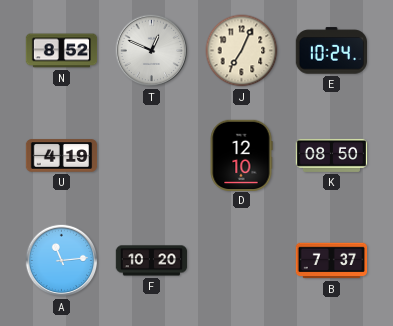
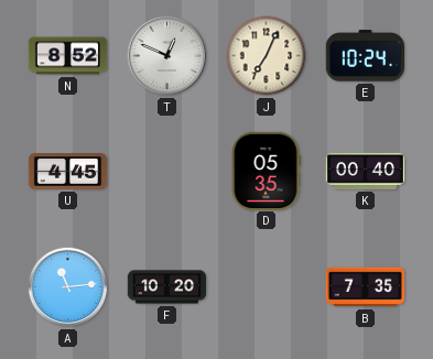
U: 4:19 -> 4:45 (68, 172)
D: 12:10 -> 05:35 (266, 171)
K: 08:50 -> 00:40 (366, 171)
B: 7:37 -> 7:35 (366, 287)
